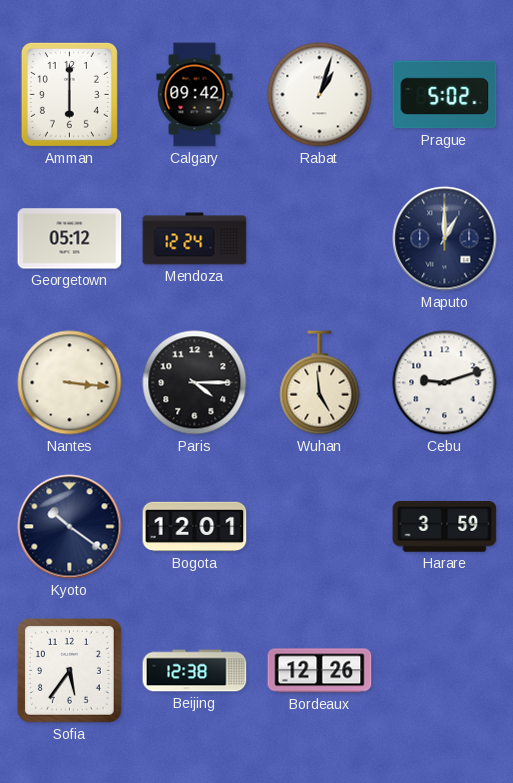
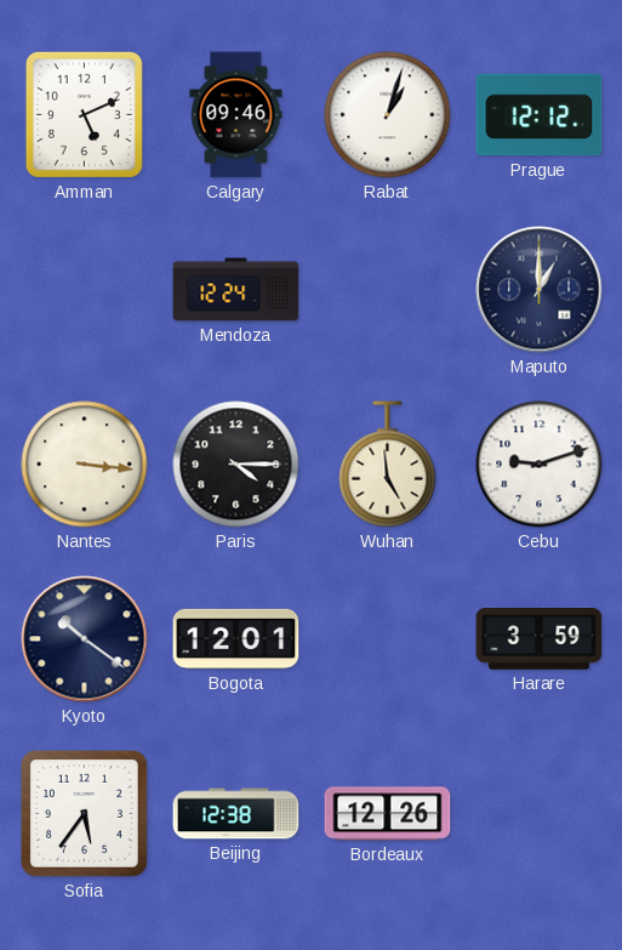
Amman: 6:00 -> 5:11 (84, 114)
Calgary: 09:42 -> 09:46 (236, 115)
Prague: 5:02 -> 12:12 (540, 115)
Georgetown: 05:12 -> none (70, 239)
